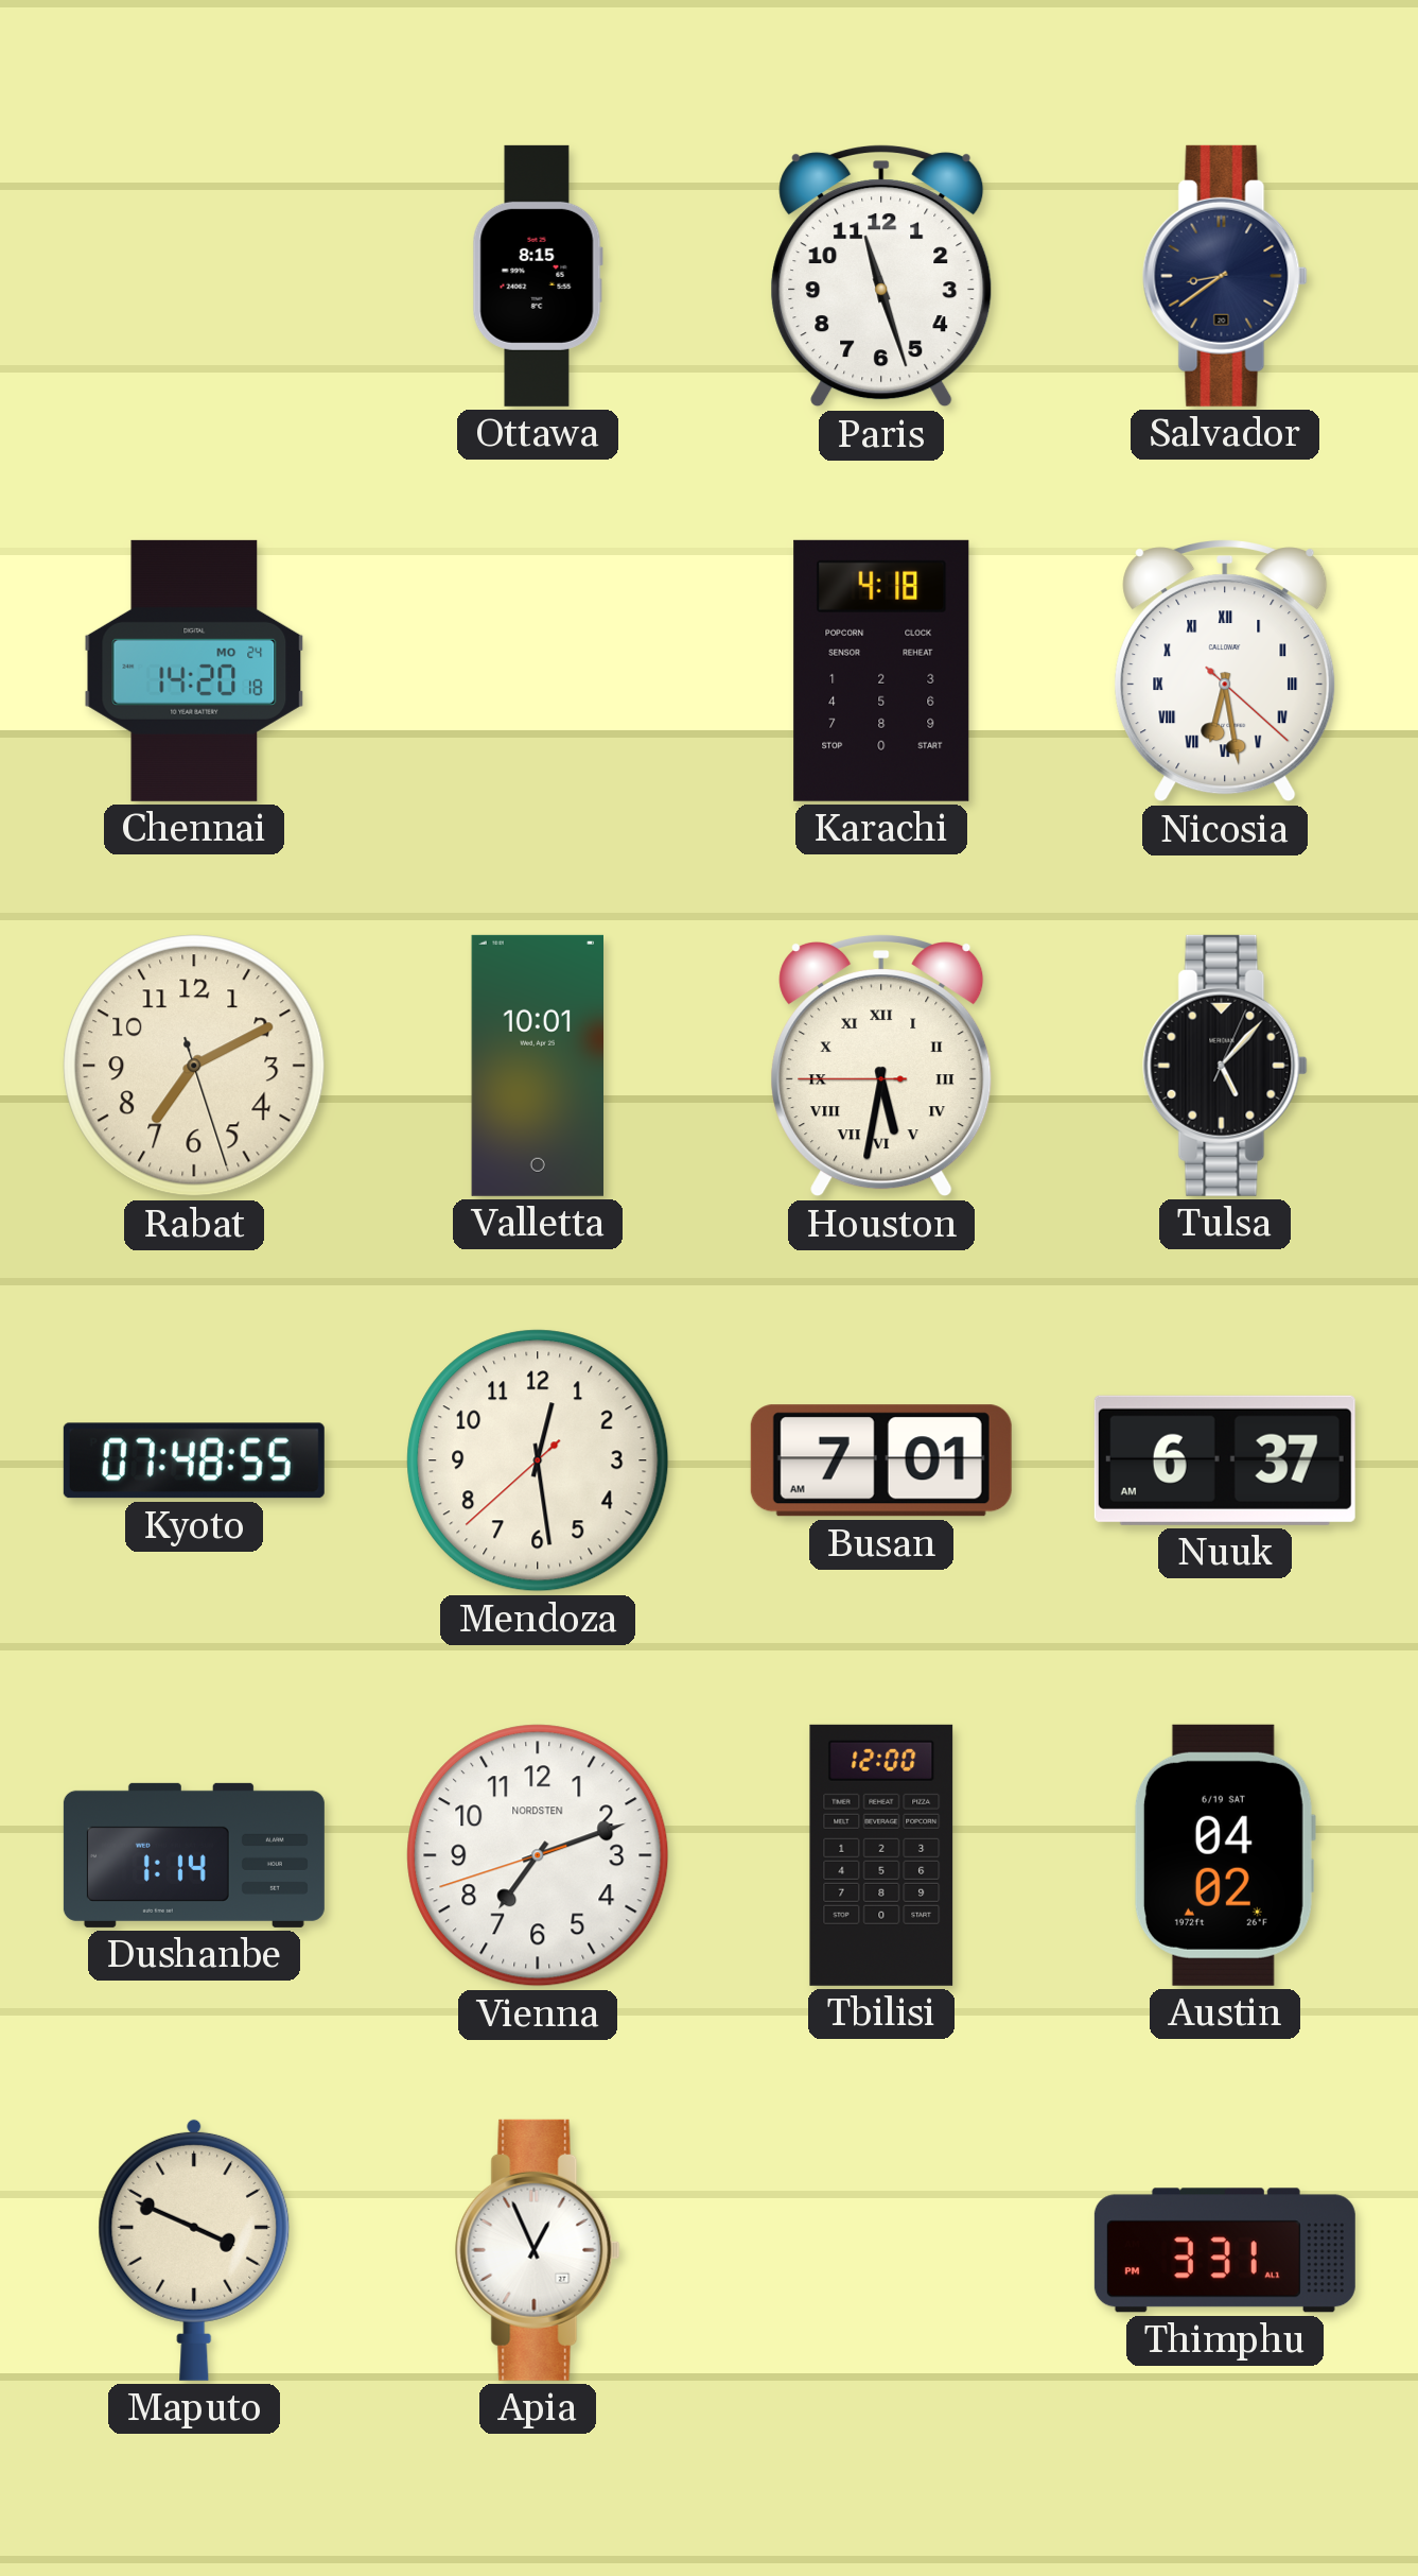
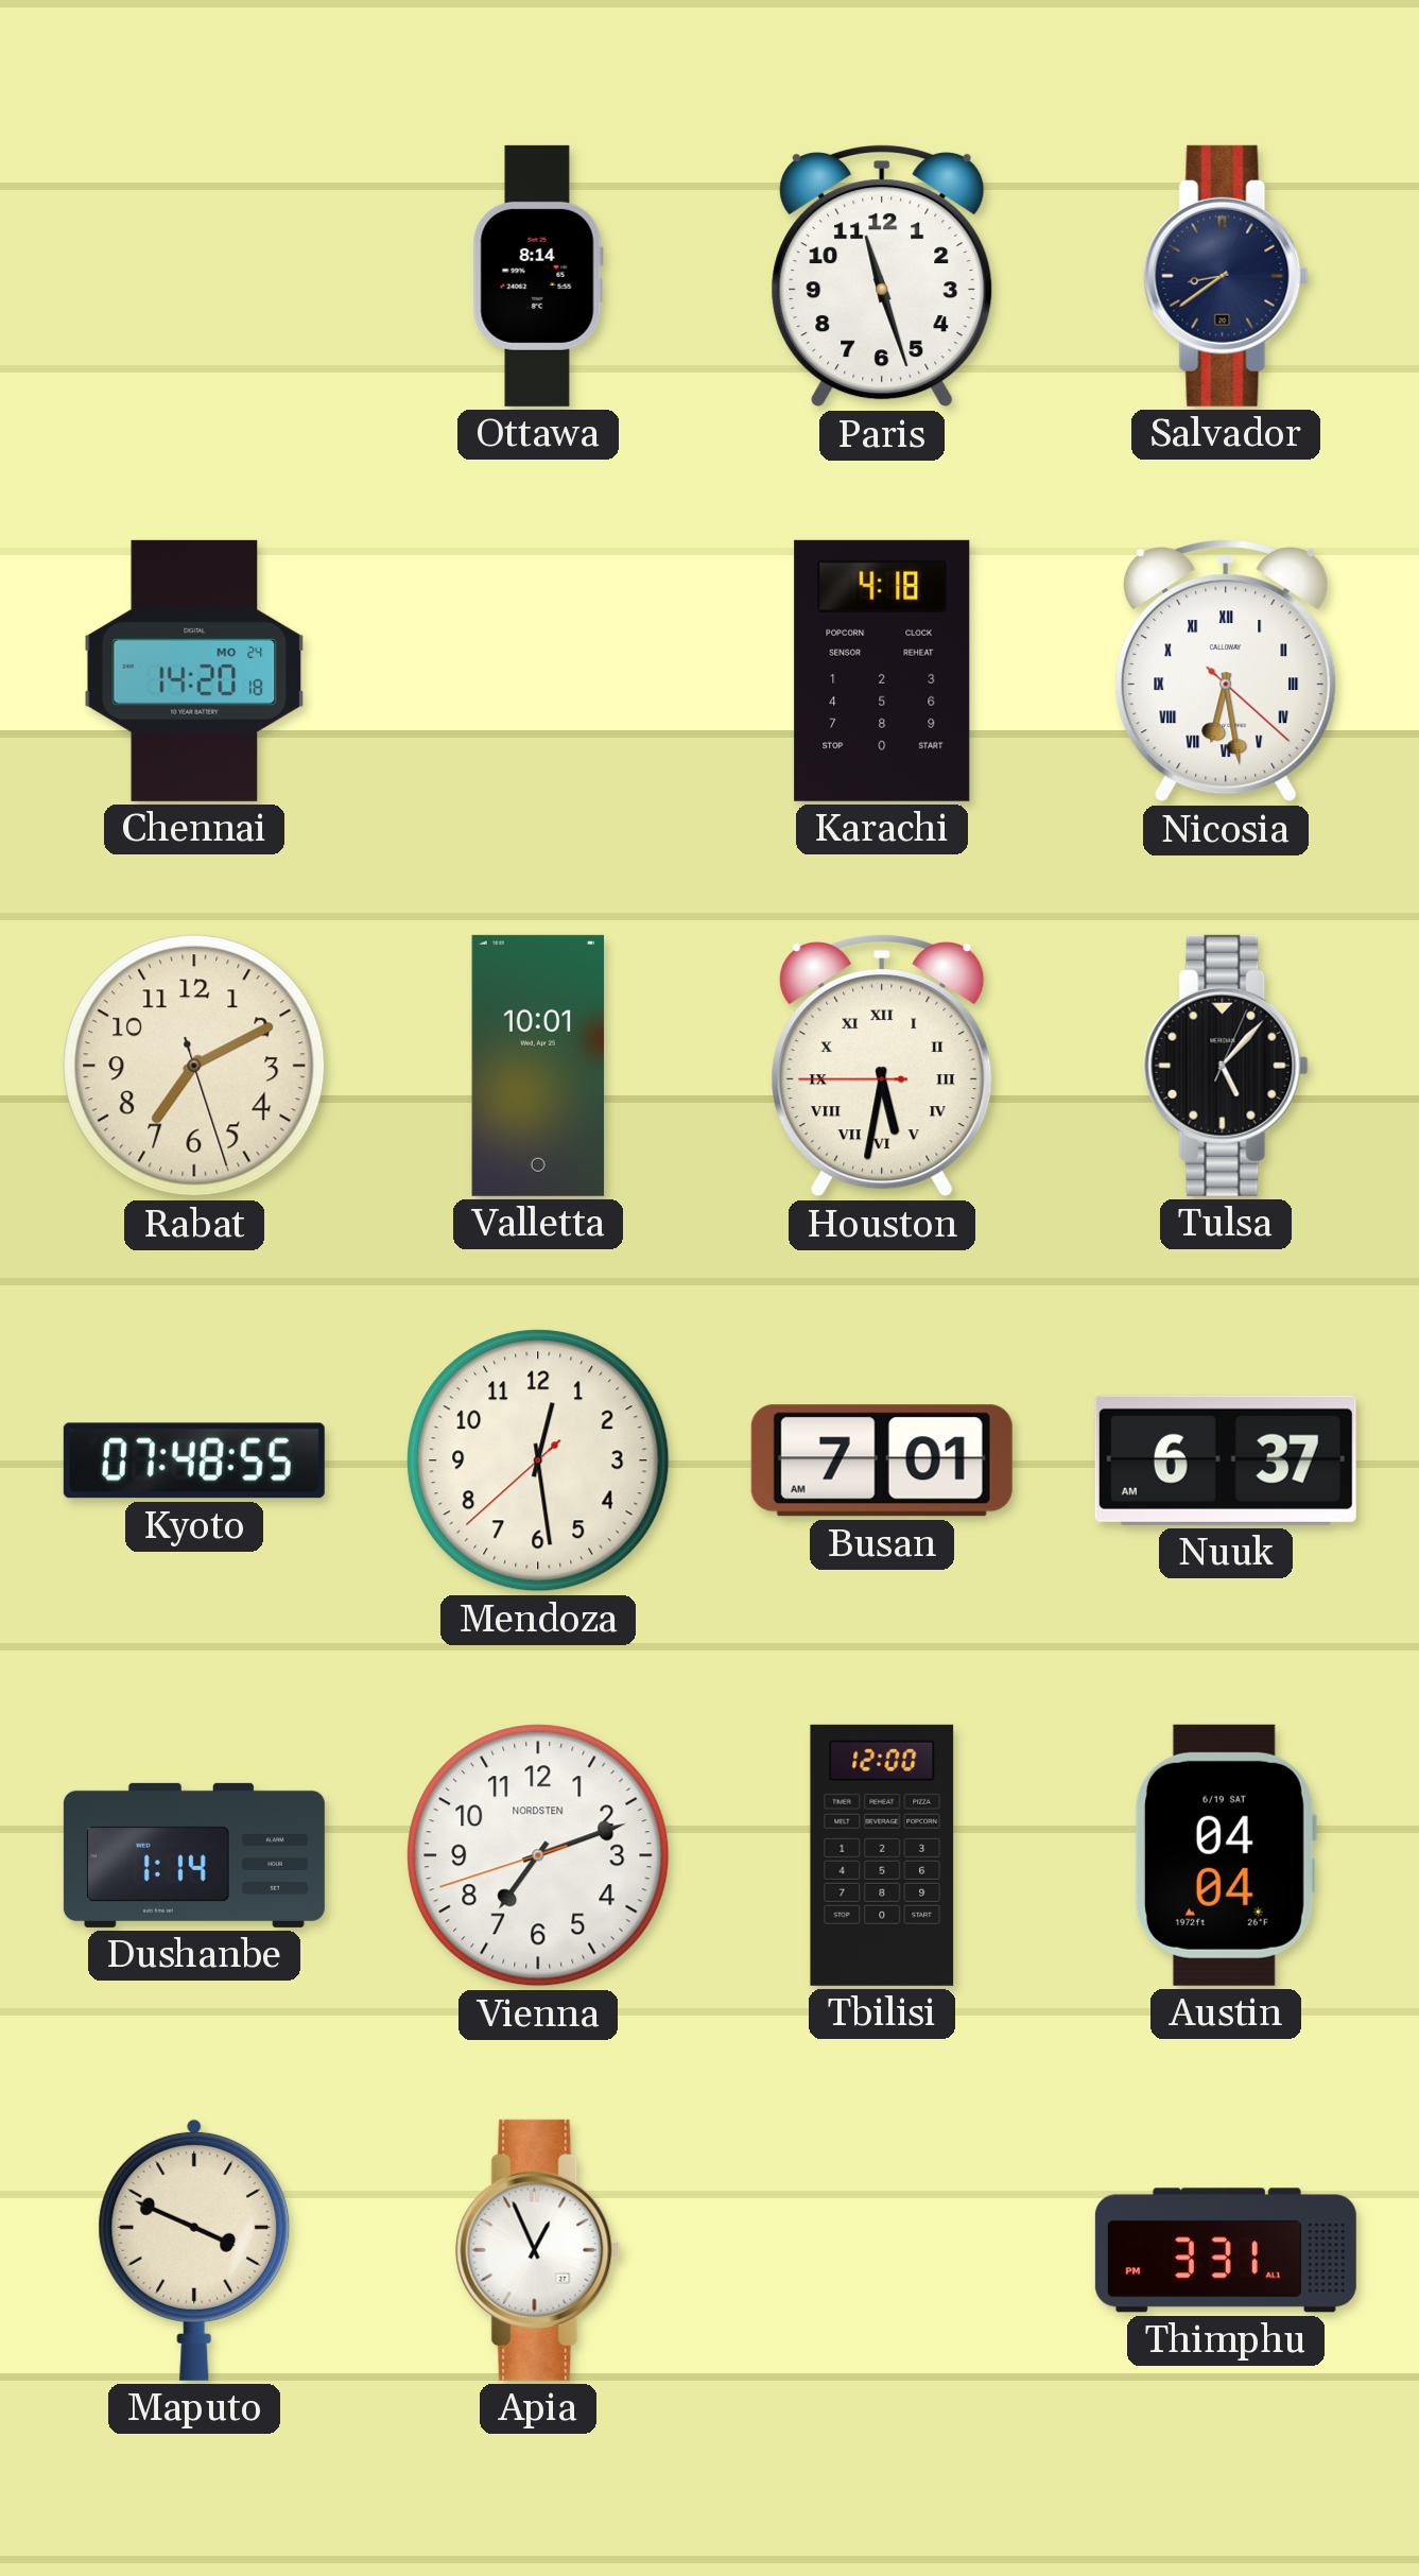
Ottawa: 8:15 -> 8:14 (538, 276)
Austin: 04:02 -> 04:04 (1225, 1855)
